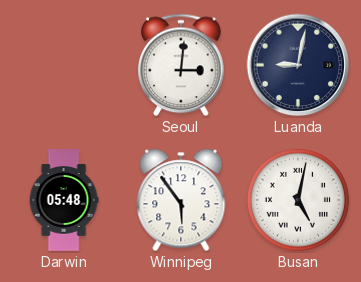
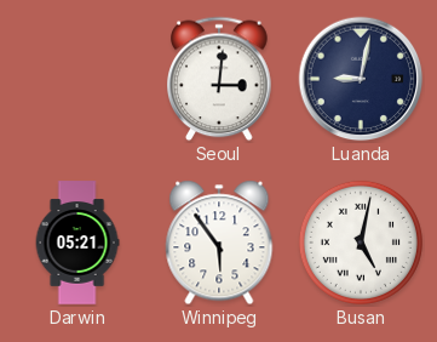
Darwin: 05:48 -> 05:21 (77, 243)
